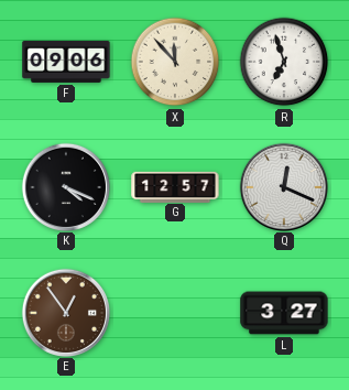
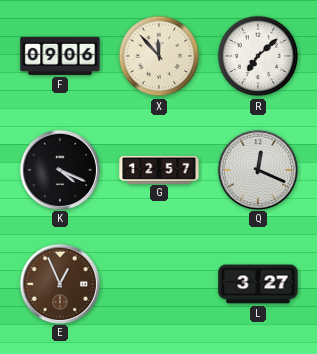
R: 6:57 -> 7:08 (258, 56)
E: 12:54 -> 12:56 (59, 283)
